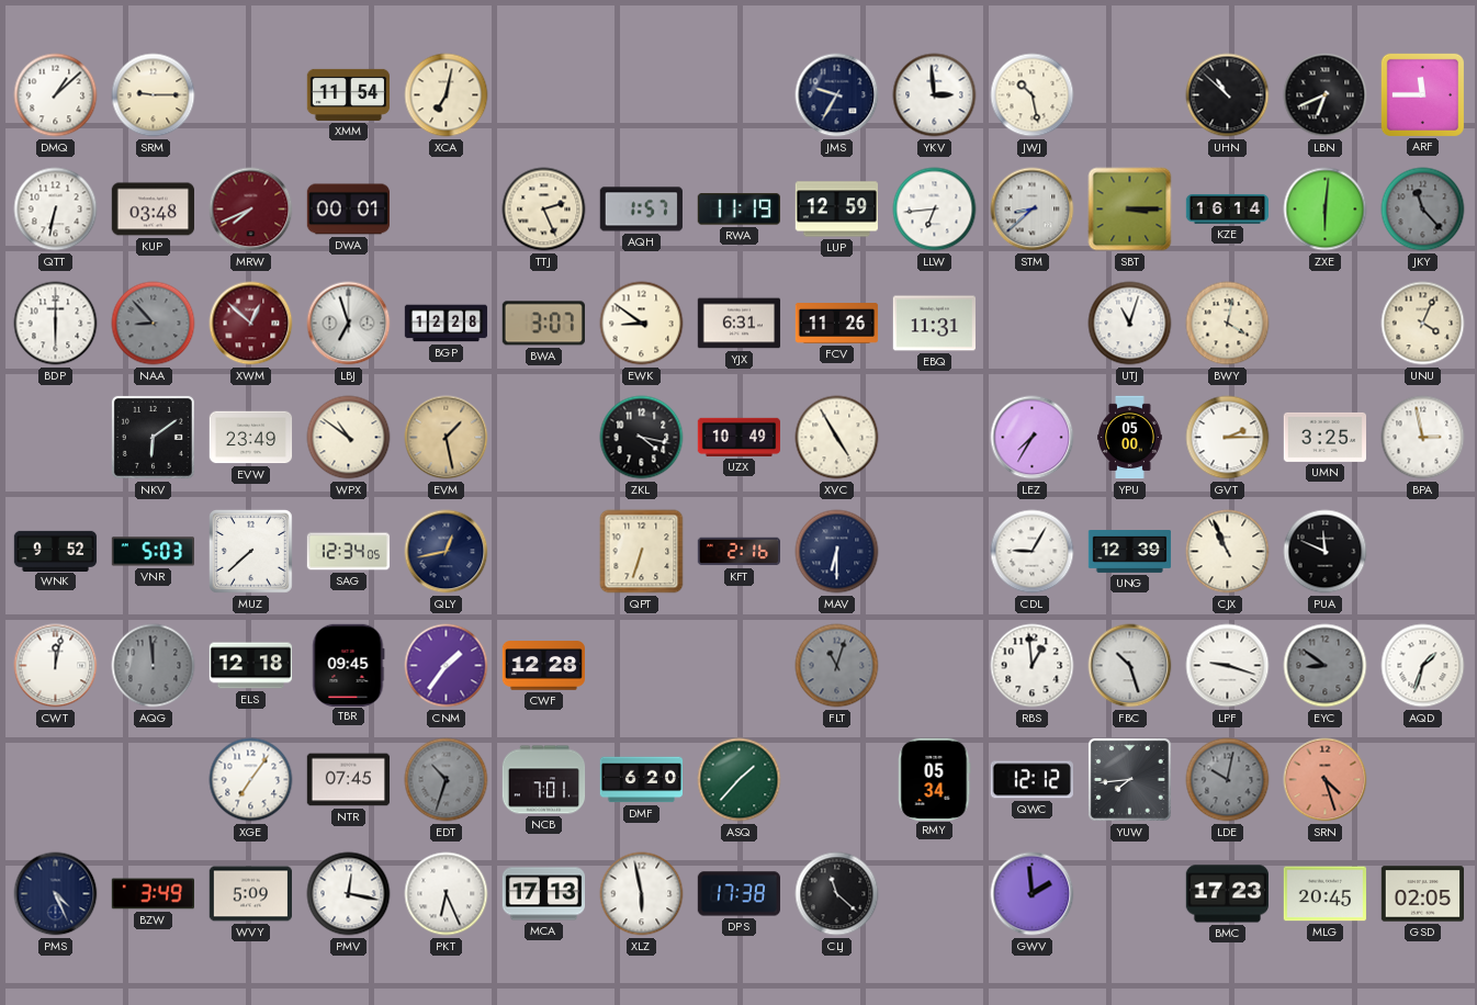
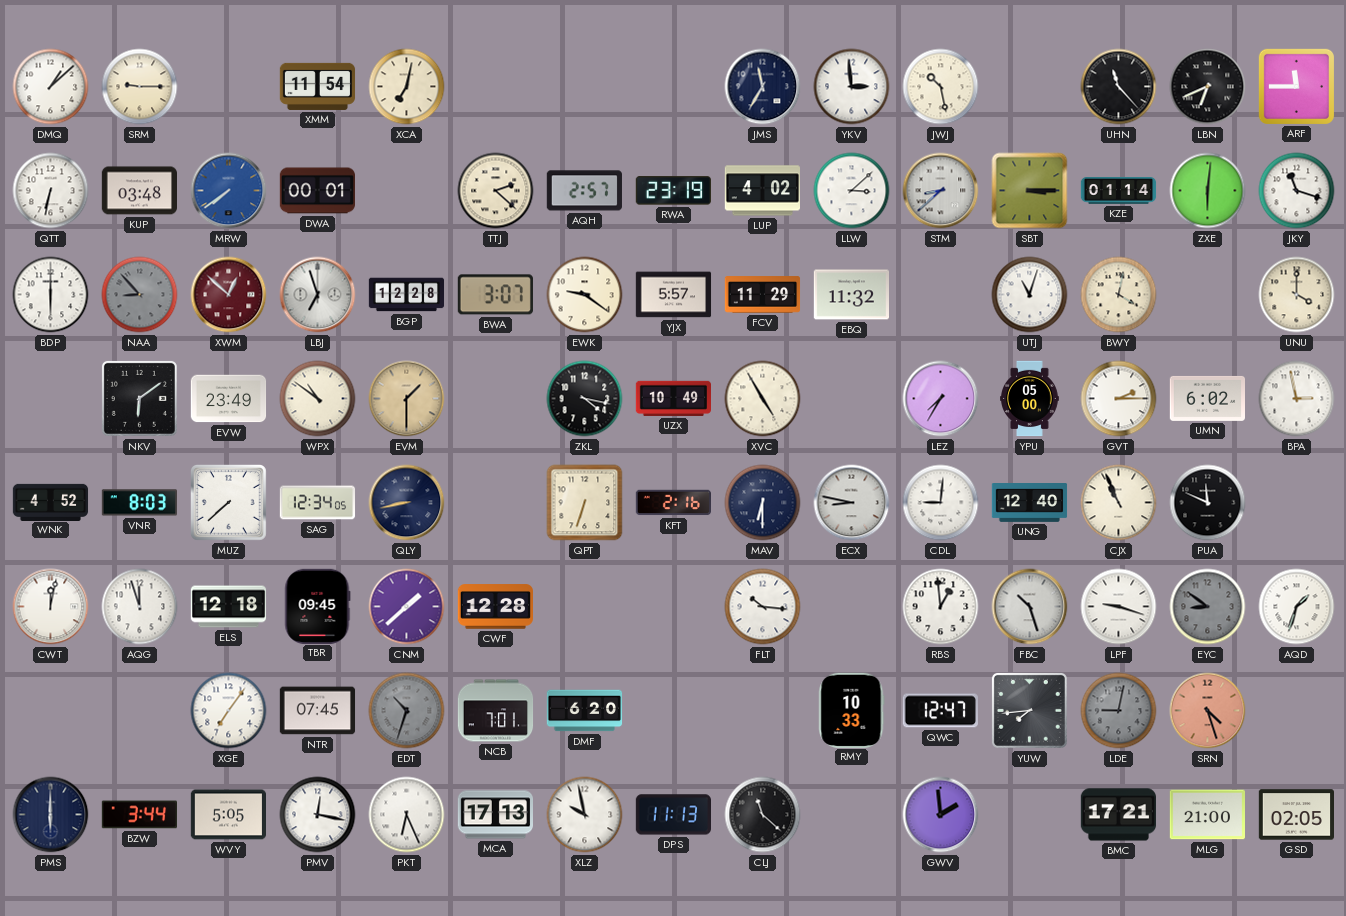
JMS: 9:35 -> 11:35 (763, 87)
UHN: 10:52 -> 11:23 (1119, 87)
MRW: 7:41 -> 7:39 (229, 191)
MRW dial: burgundy -> blue (229, 191)
TTJ: 2:26 -> 2:22 (496, 191)
AQH: 1:57 -> 2:57 (584, 191)
RWA: 11:19 -> 23:19 (673, 191)
LUP: 12:59 -> 4:02 (762, 191)
LLW: 6:44 -> 3:08 (852, 191)
KZE: 16:14 -> 01:14 (1119, 191)
JKY: 11:23 -> 11:18 (1297, 191)
JKY dial: grey -> white (1297, 191)
EWK: 8:51 -> 9:21 (585, 295)
YJX: 6:31 -> 5:57 (674, 295)
FCV: 11:26 -> 11:29 (763, 295)
EBQ: 11:31 -> 11:32 (851, 295)
UNU: 4:04 -> 4:00 (1297, 295)
EVM: 1:28 -> 1:30 (407, 399)
UMN: 3:25 -> 6:02 (1207, 398)
WNK: 9:52 -> 4:52 (51, 502)
VNR: 5:03 -> 8:03 (139, 503)
QLY: 12:43 -> 8:43 (407, 503)
ECX: none -> 8:47 (852, 503)
CDL: 9:05 -> 9:01 (941, 503)
UNG: 12:39 -> 12:40 (1030, 503)
AQG: 11:59 -> 11:57 (140, 607)
AQG dial: grey -> white (140, 607)
CNM: 1:36 -> 1:38 (407, 607)
FLT: 11:03 -> 10:16 (763, 607)
FLT dial: grey -> white (763, 607)
ASQ: 1:37 -> none (740, 780)
RMY: 05:34 -> 10:33 (852, 710)
QWC: 12:12 -> 12:47 (940, 711)
LDE: 10:02 -> 9:02 (1119, 711)
PMS: 4:26 -> 6:00 (51, 815)
BZW: 3:49 -> 3:44 (139, 815)
WVY: 5:09 -> 5:05 (228, 815)
XLZ: 5:58 -> 9:58 (585, 815)
DPS: 17:38 -> 11:13 (673, 815)
BMC: 17:23 -> 17:21 (1118, 815)
MLG: 20:45 -> 21:00 (1207, 815)
